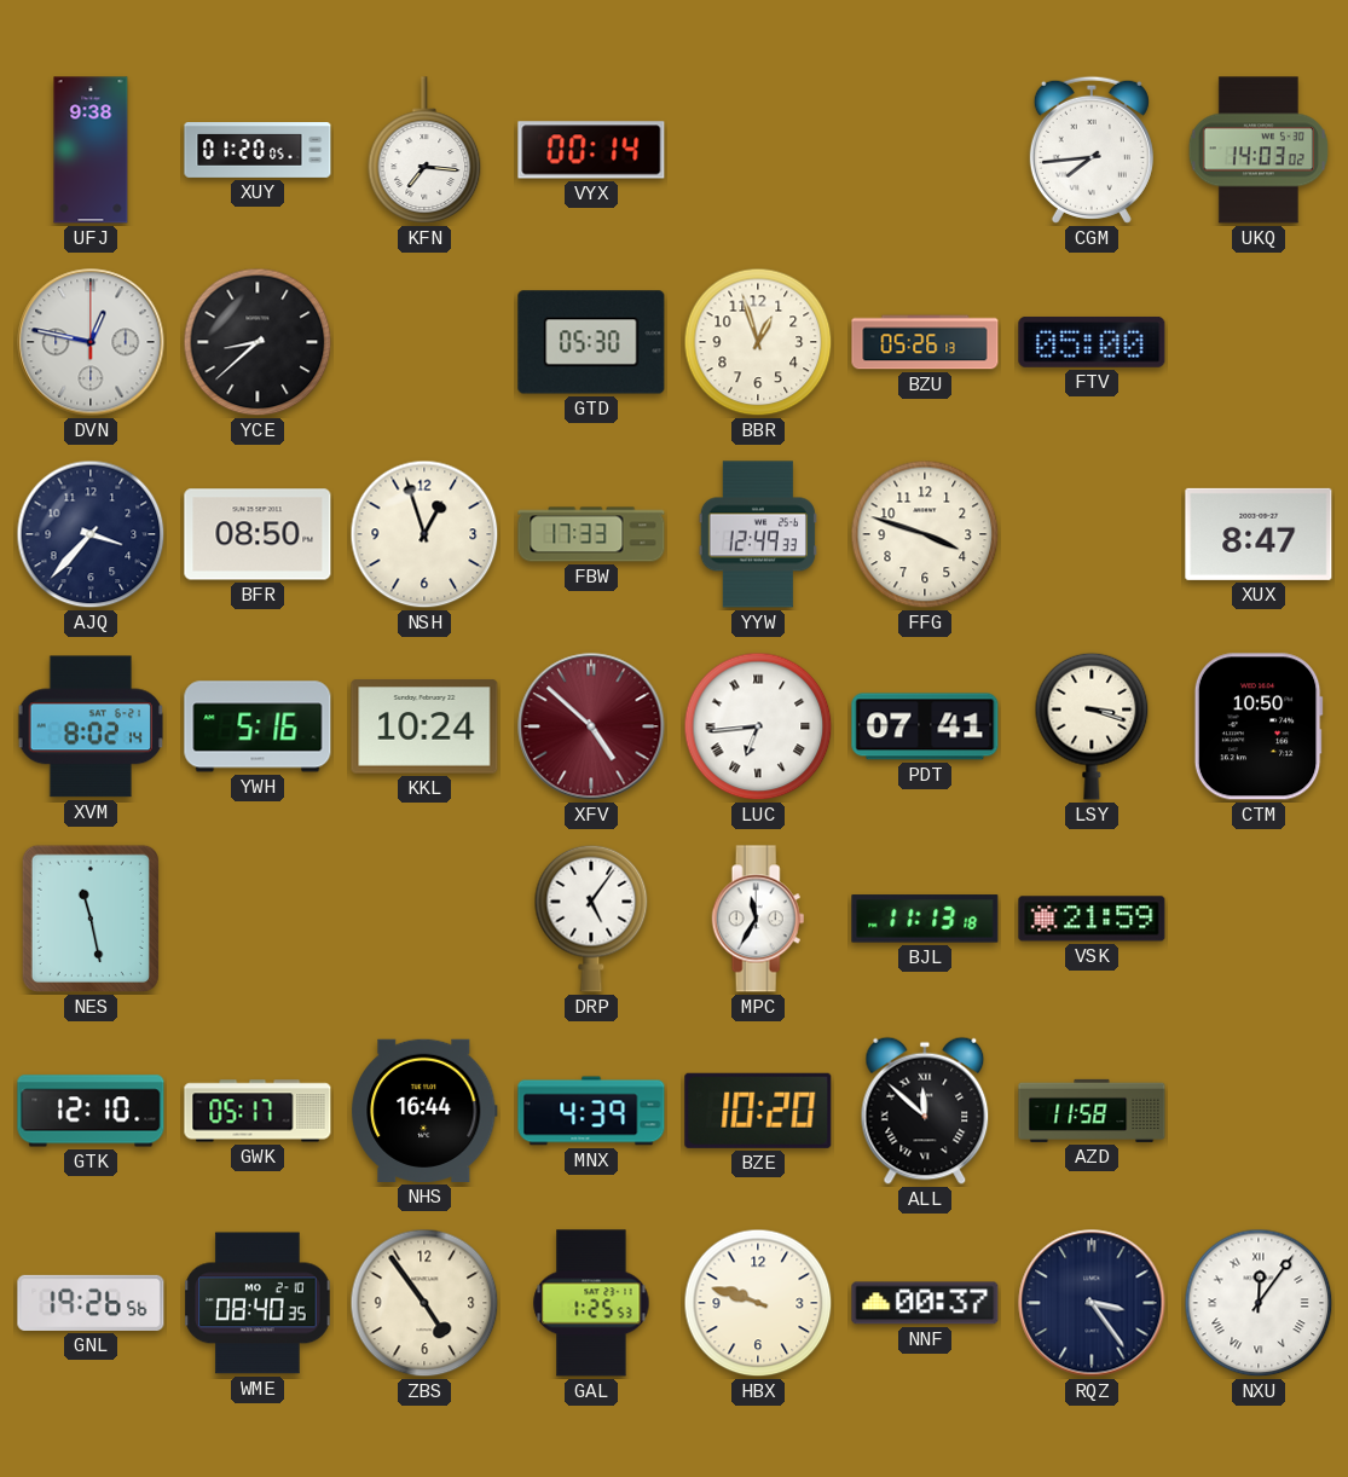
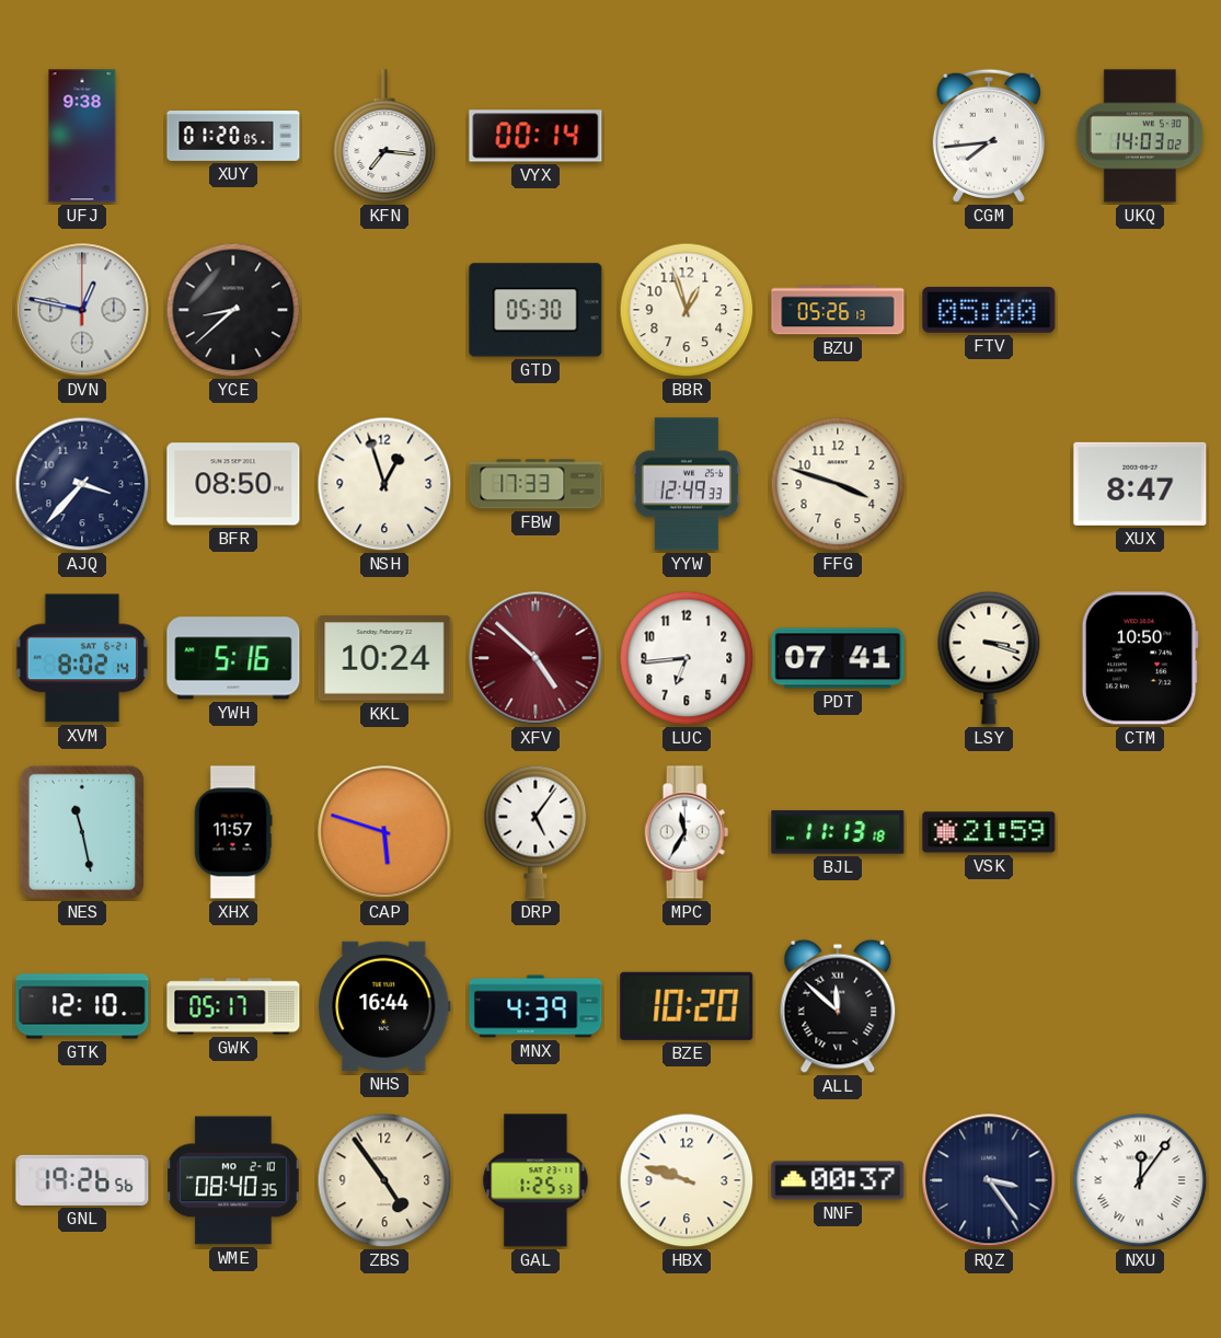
LUC numerals: Roman -> Arabic (687, 658)
XHX: none -> 11:57 (233, 832)
CAP: none -> 5:48 (384, 832)
AZD: 11:58 -> none (1092, 1111)
